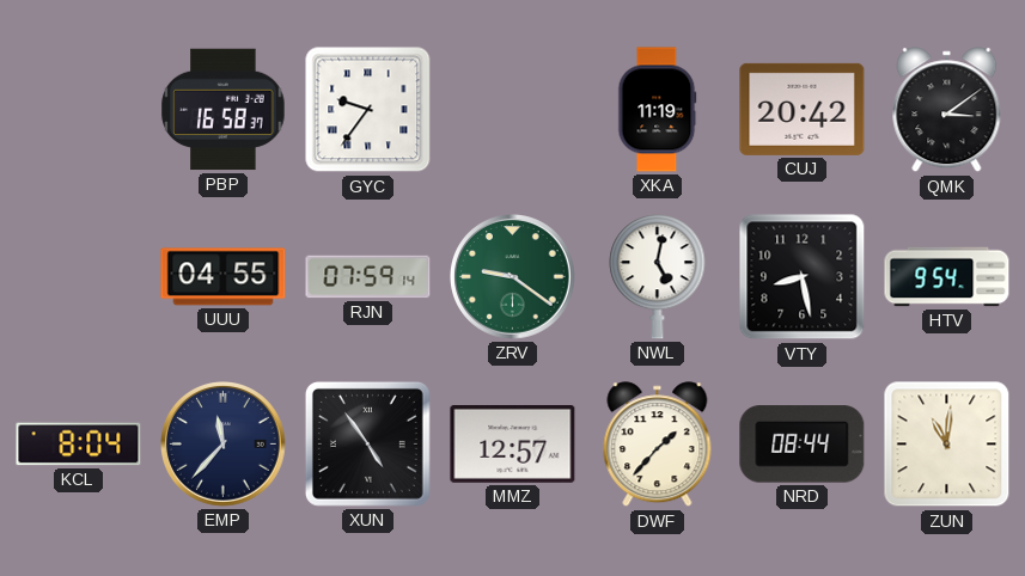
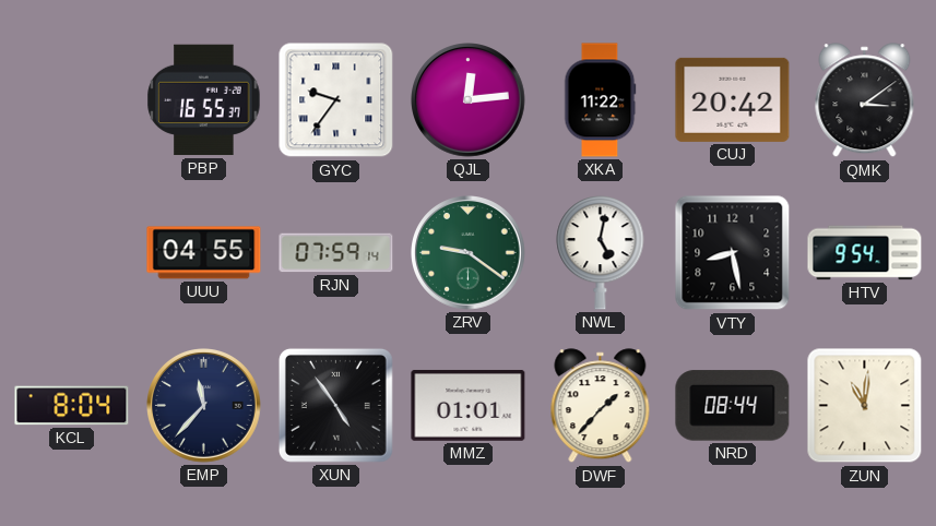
PBP: 16:58 -> 16:55 (204, 100)
QJL: none -> 12:14 (469, 100)
XKA: 11:19 -> 11:22 (601, 100)
MMZ: 12:57 -> 01:01 (469, 405)
